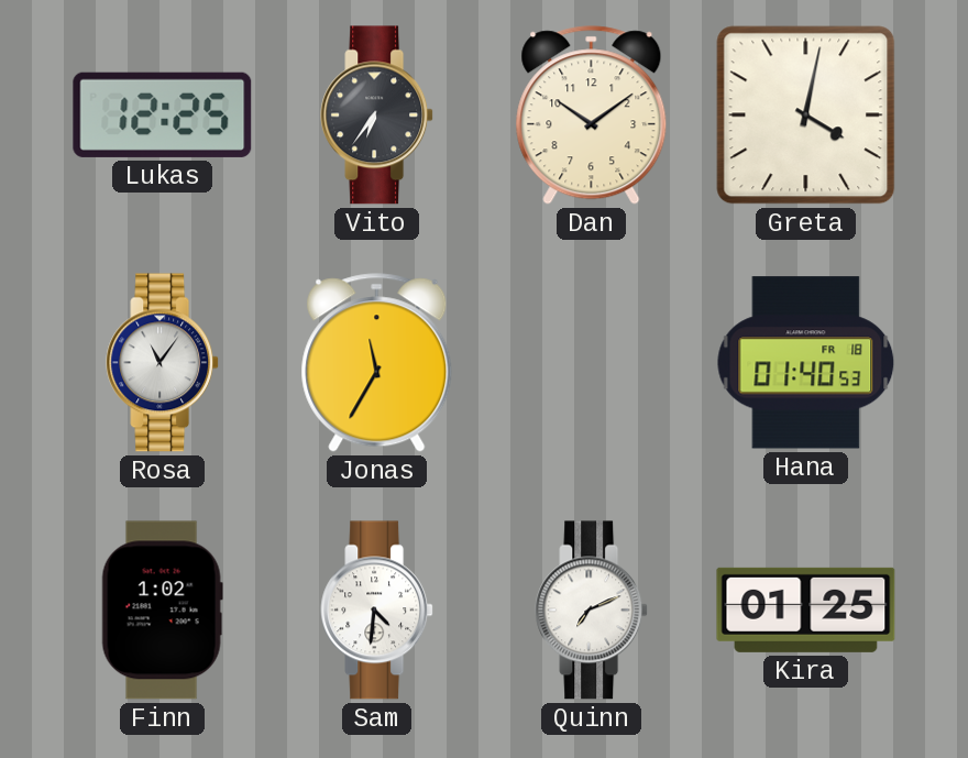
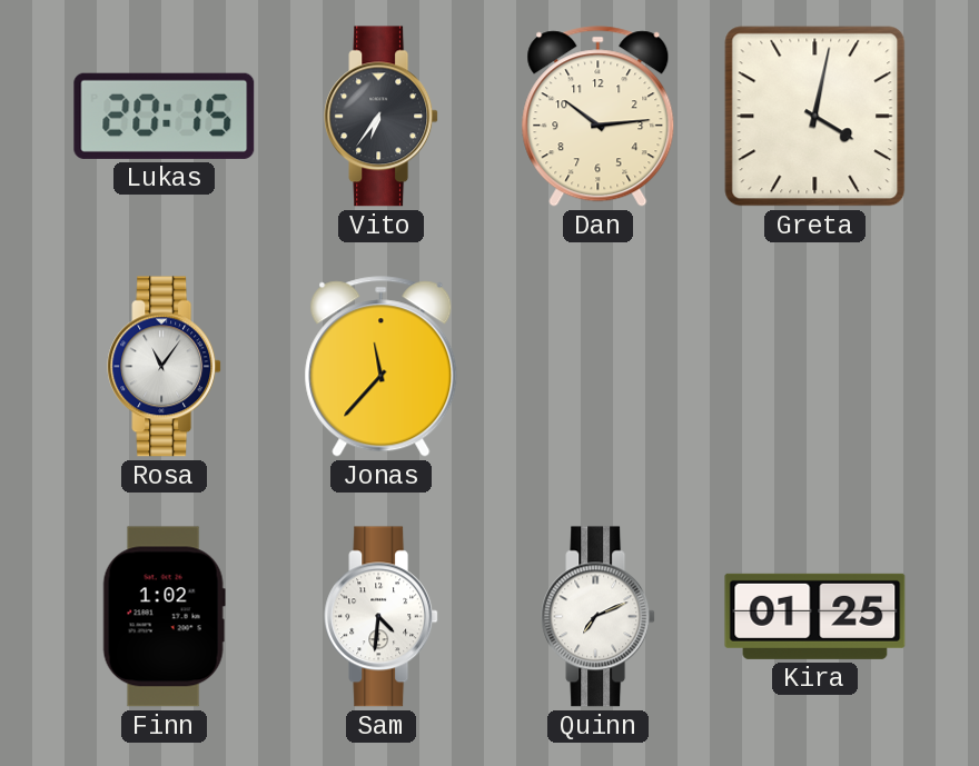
Lukas: 12:25 -> 20:15 (165, 116)
Dan: 10:09 -> 10:14 (599, 117)
Jonas: 11:35 -> 11:37 (382, 367)
Hana: 01:40 -> none (806, 363)
